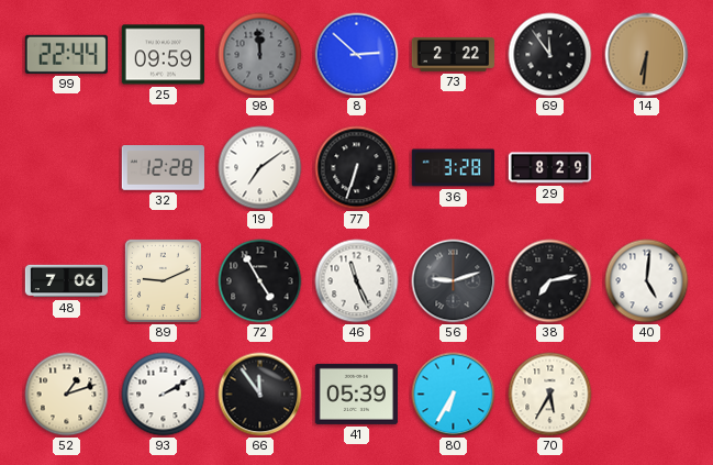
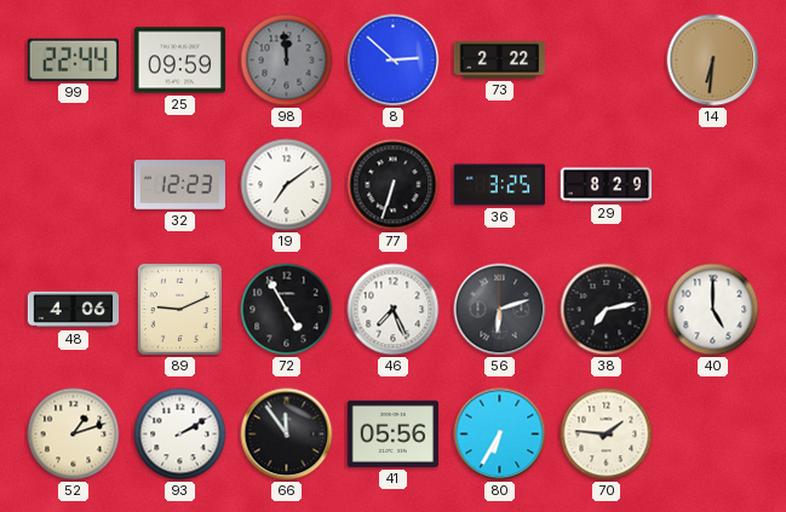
69: 11:54 -> none (550, 55)
32: 12:28 -> 12:23 (179, 185)
36: 3:28 -> 3:25 (500, 185)
48: 7:06 -> 4:06 (74, 310)
46: 11:26 -> 7:26 (394, 310)
56: 9:12 -> 6:12 (500, 310)
40: 5:01 -> 5:00 (713, 310)
41: 05:39 -> 05:56 (392, 433)
70: 5:35 -> 1:46 (607, 435)
